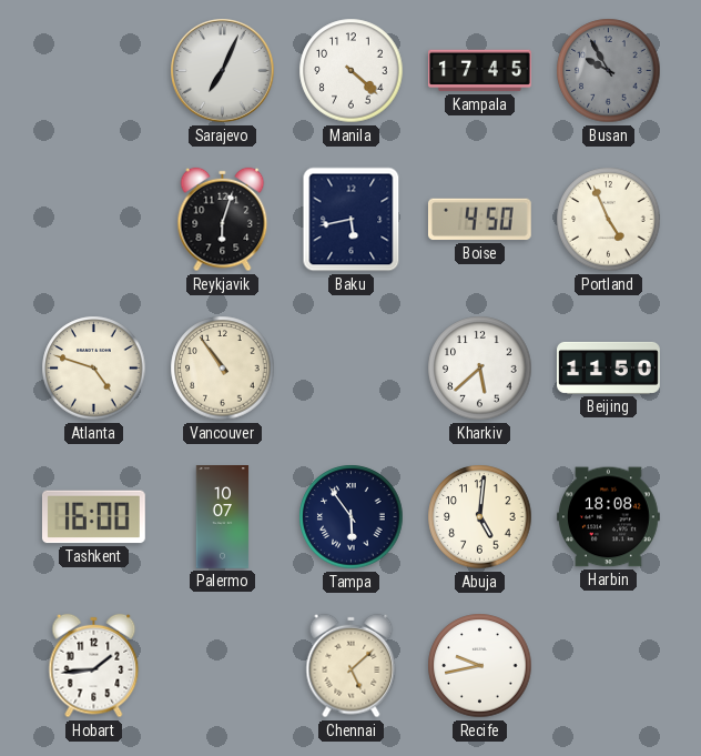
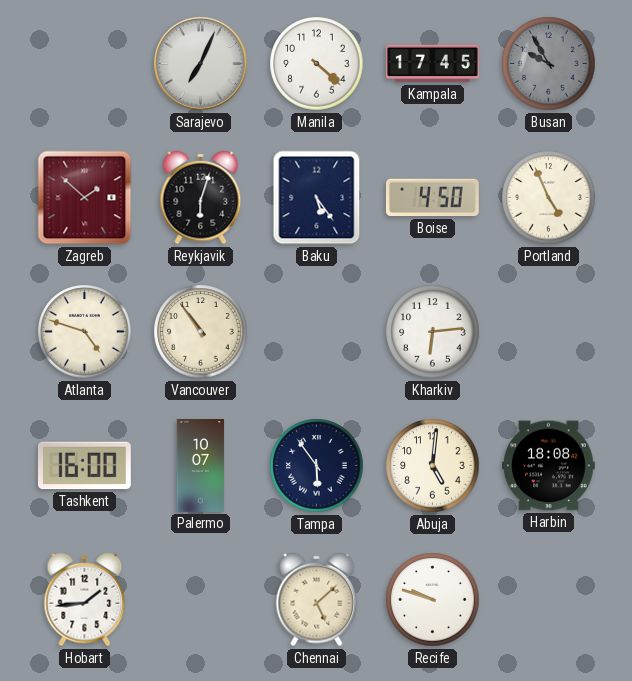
Zagreb: none -> 1:52 (85, 198)
Baku: 5:43 -> 5:24 (317, 198)
Kharkiv: 5:38 -> 6:14 (433, 332)
Beijing: 11:50 -> none (609, 367)
Recife: 9:43 -> 9:48 (433, 600)
